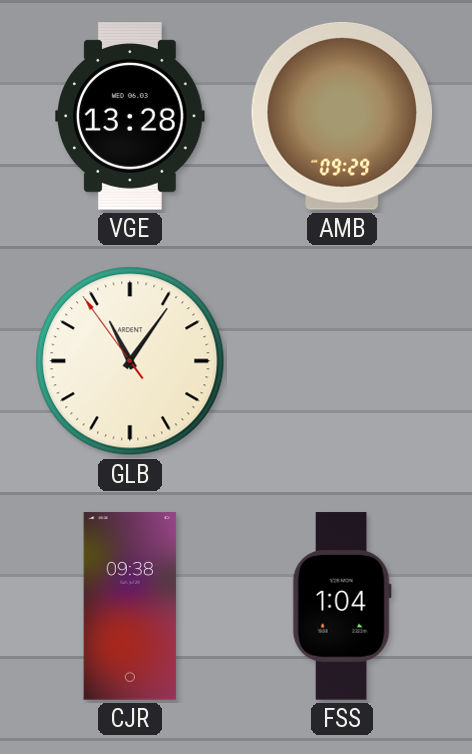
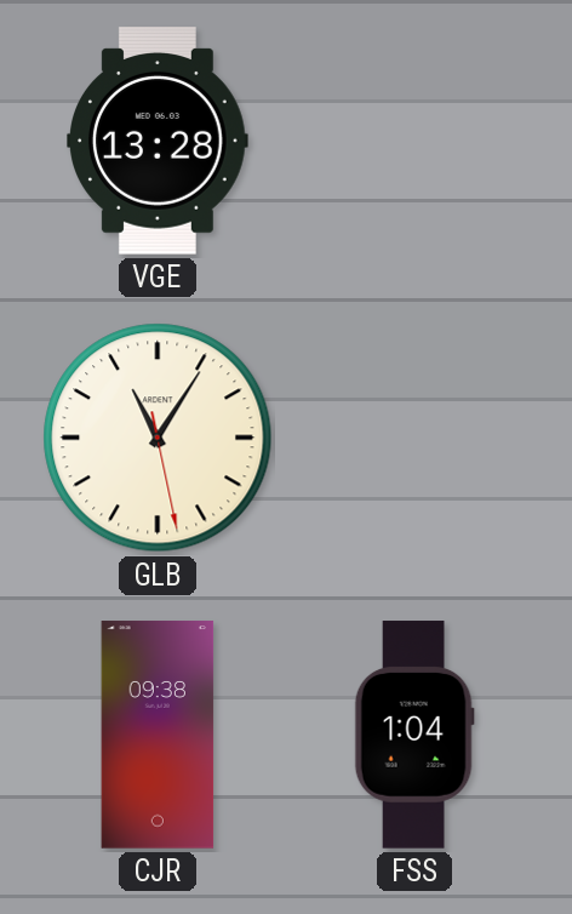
AMB: 09:29 -> none (341, 116)
GLB: 11:05:54 -> 11:05:28 (158, 438)
